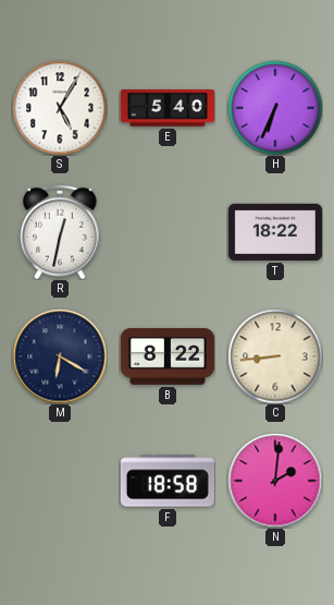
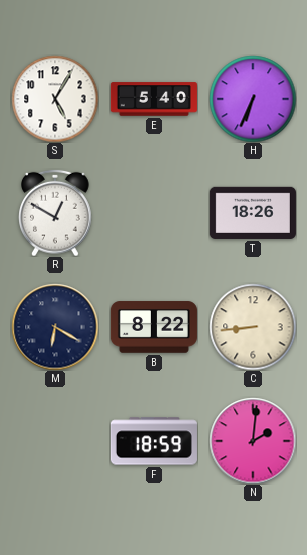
R: 12:32 -> 12:50 (55, 213)
T: 18:22 -> 18:26 (253, 213)
F: 18:58 -> 18:59 (154, 441)
